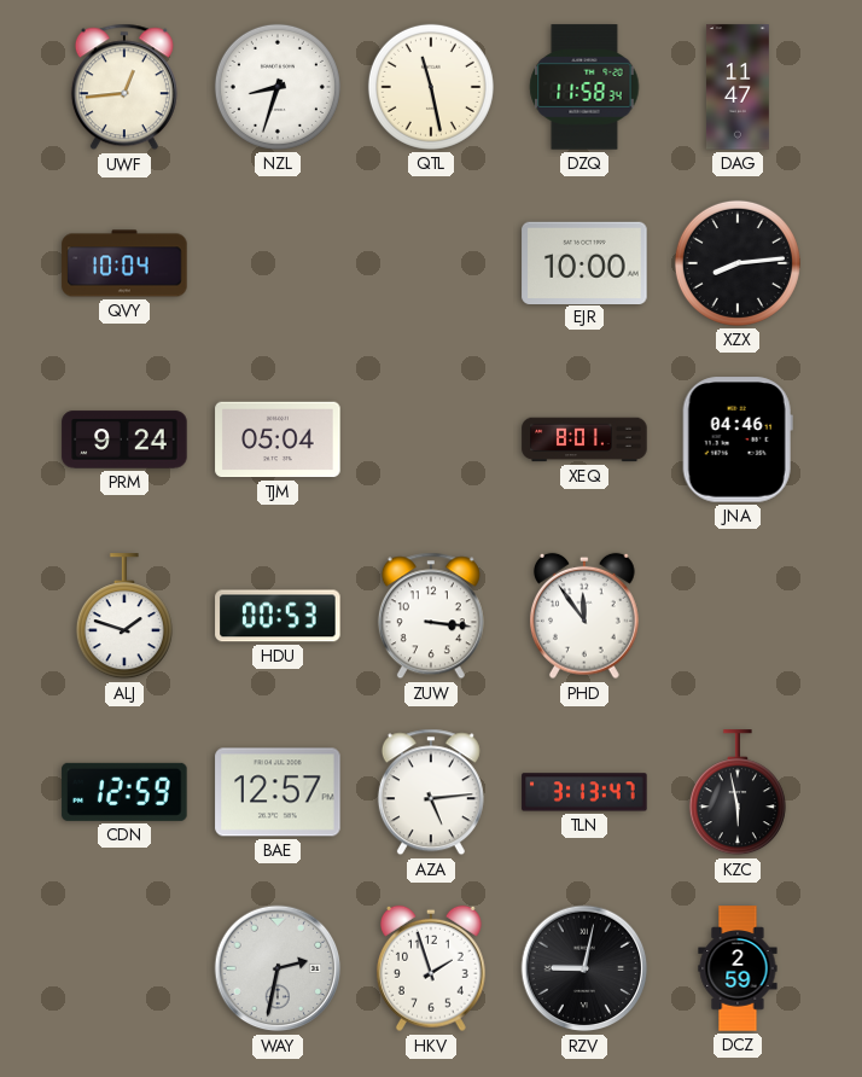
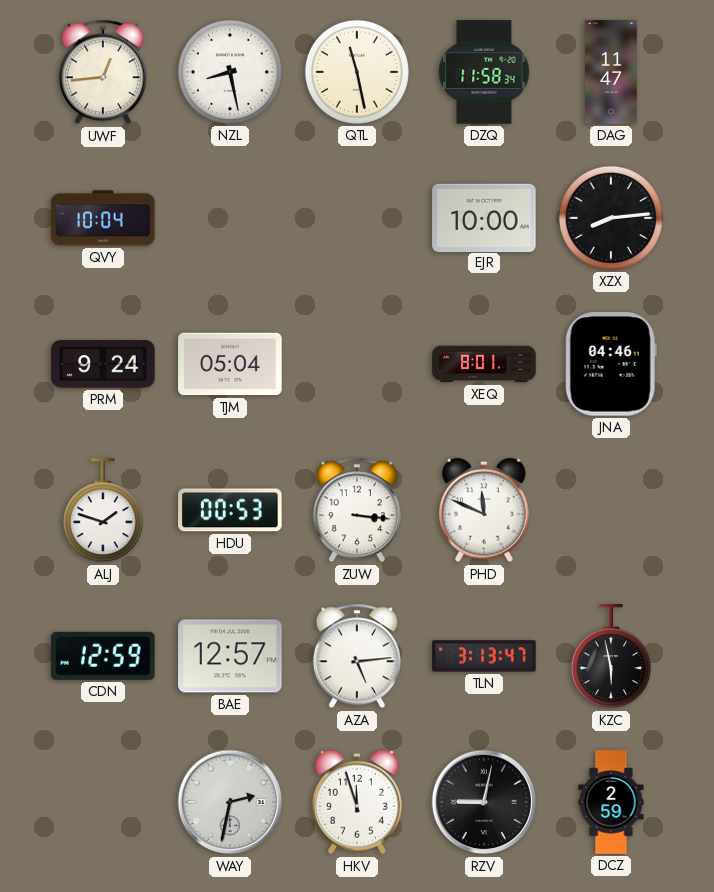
NZL: 8:33 -> 8:28 (230, 72)
PHD: 11:54 -> 11:49 (484, 510)
HKV: 1:57 -> 11:57 (357, 802)
